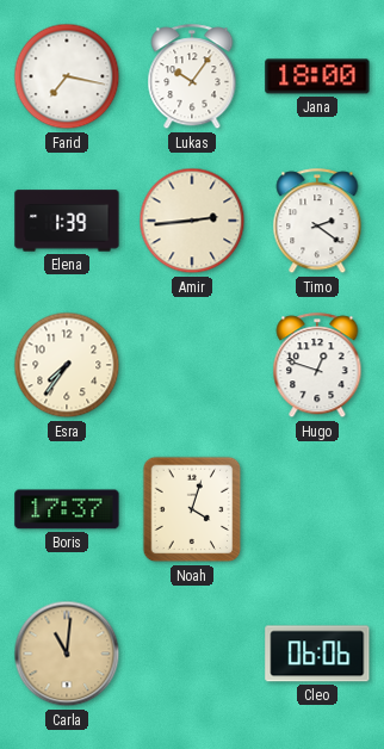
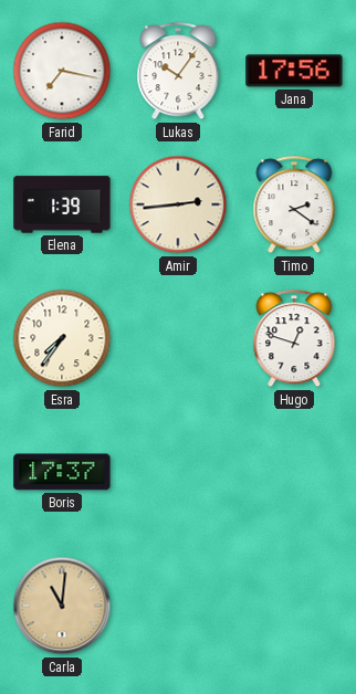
Jana: 18:00 -> 17:56 (294, 71)
Noah: 4:03 -> none (192, 509)
Cleo: 06:06 -> none (317, 654)
